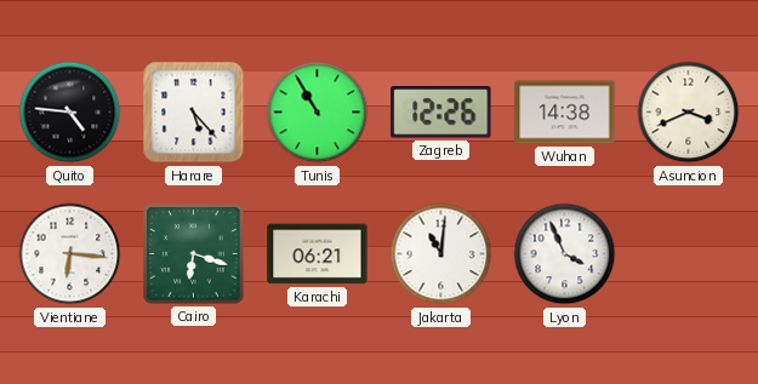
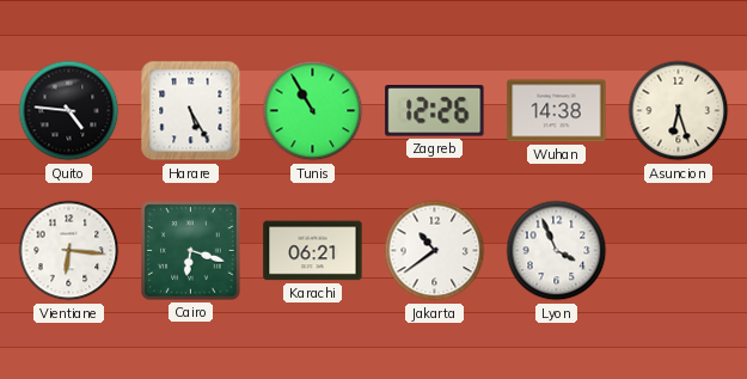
Harare: 5:23 -> 5:25 (191, 111)
Asuncion: 3:41 -> 6:27 (679, 111)
Jakarta: 11:01 -> 10:39 (435, 251)
